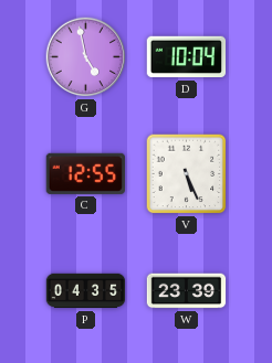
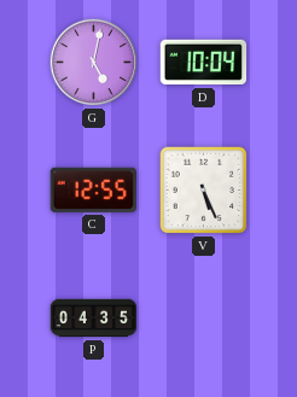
G: 4:58 -> 5:02 (94, 63)
W: 23:39 -> none (187, 291)
